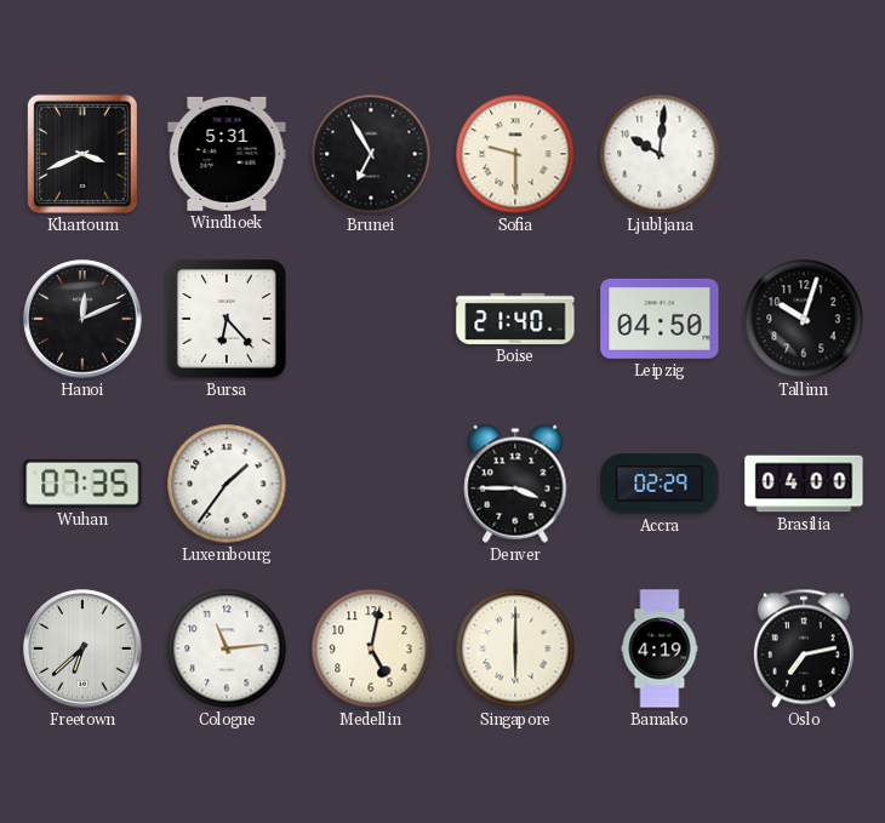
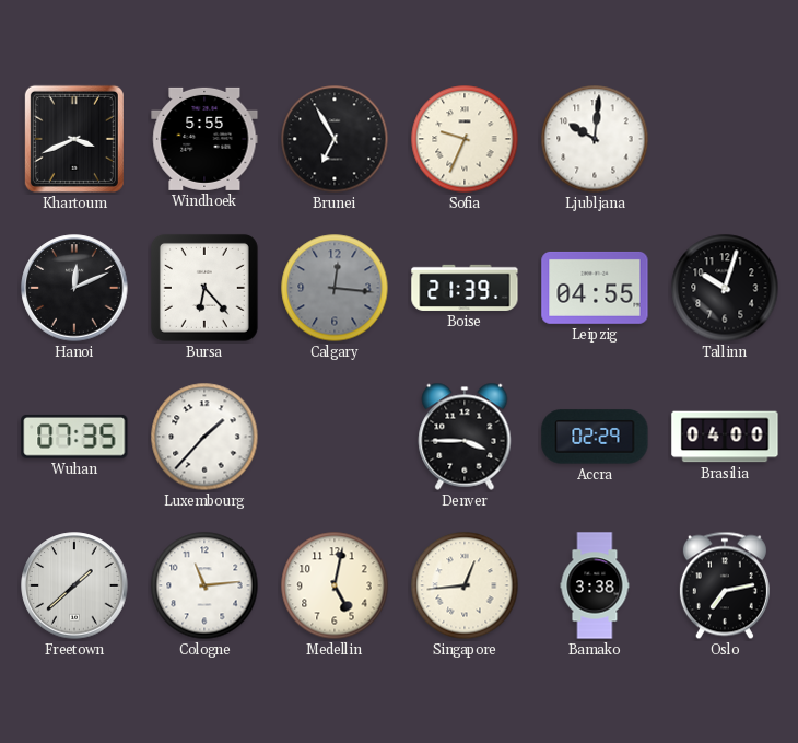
Windhoek: 5:31 -> 5:55 (204, 139)
Sofia: 9:30 -> 9:34 (465, 139)
Calgary: none -> 12:16 (335, 288)
Boise: 21:40 -> 21:39 (465, 288)
Leipzig: 04:50 -> 04:55 (595, 288)
Luxembourg: 1:36 -> 1:37 (204, 437)
Freetown: 6:38 -> 1:38 (74, 585)
Singapore: 6:00 -> 12:44 (465, 585)
Bamako: 4:19 -> 3:38 (595, 585)
